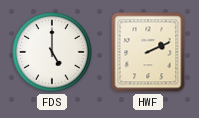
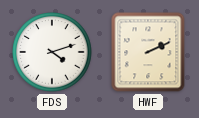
FDS: 5:00 -> 4:12 (52, 52)
